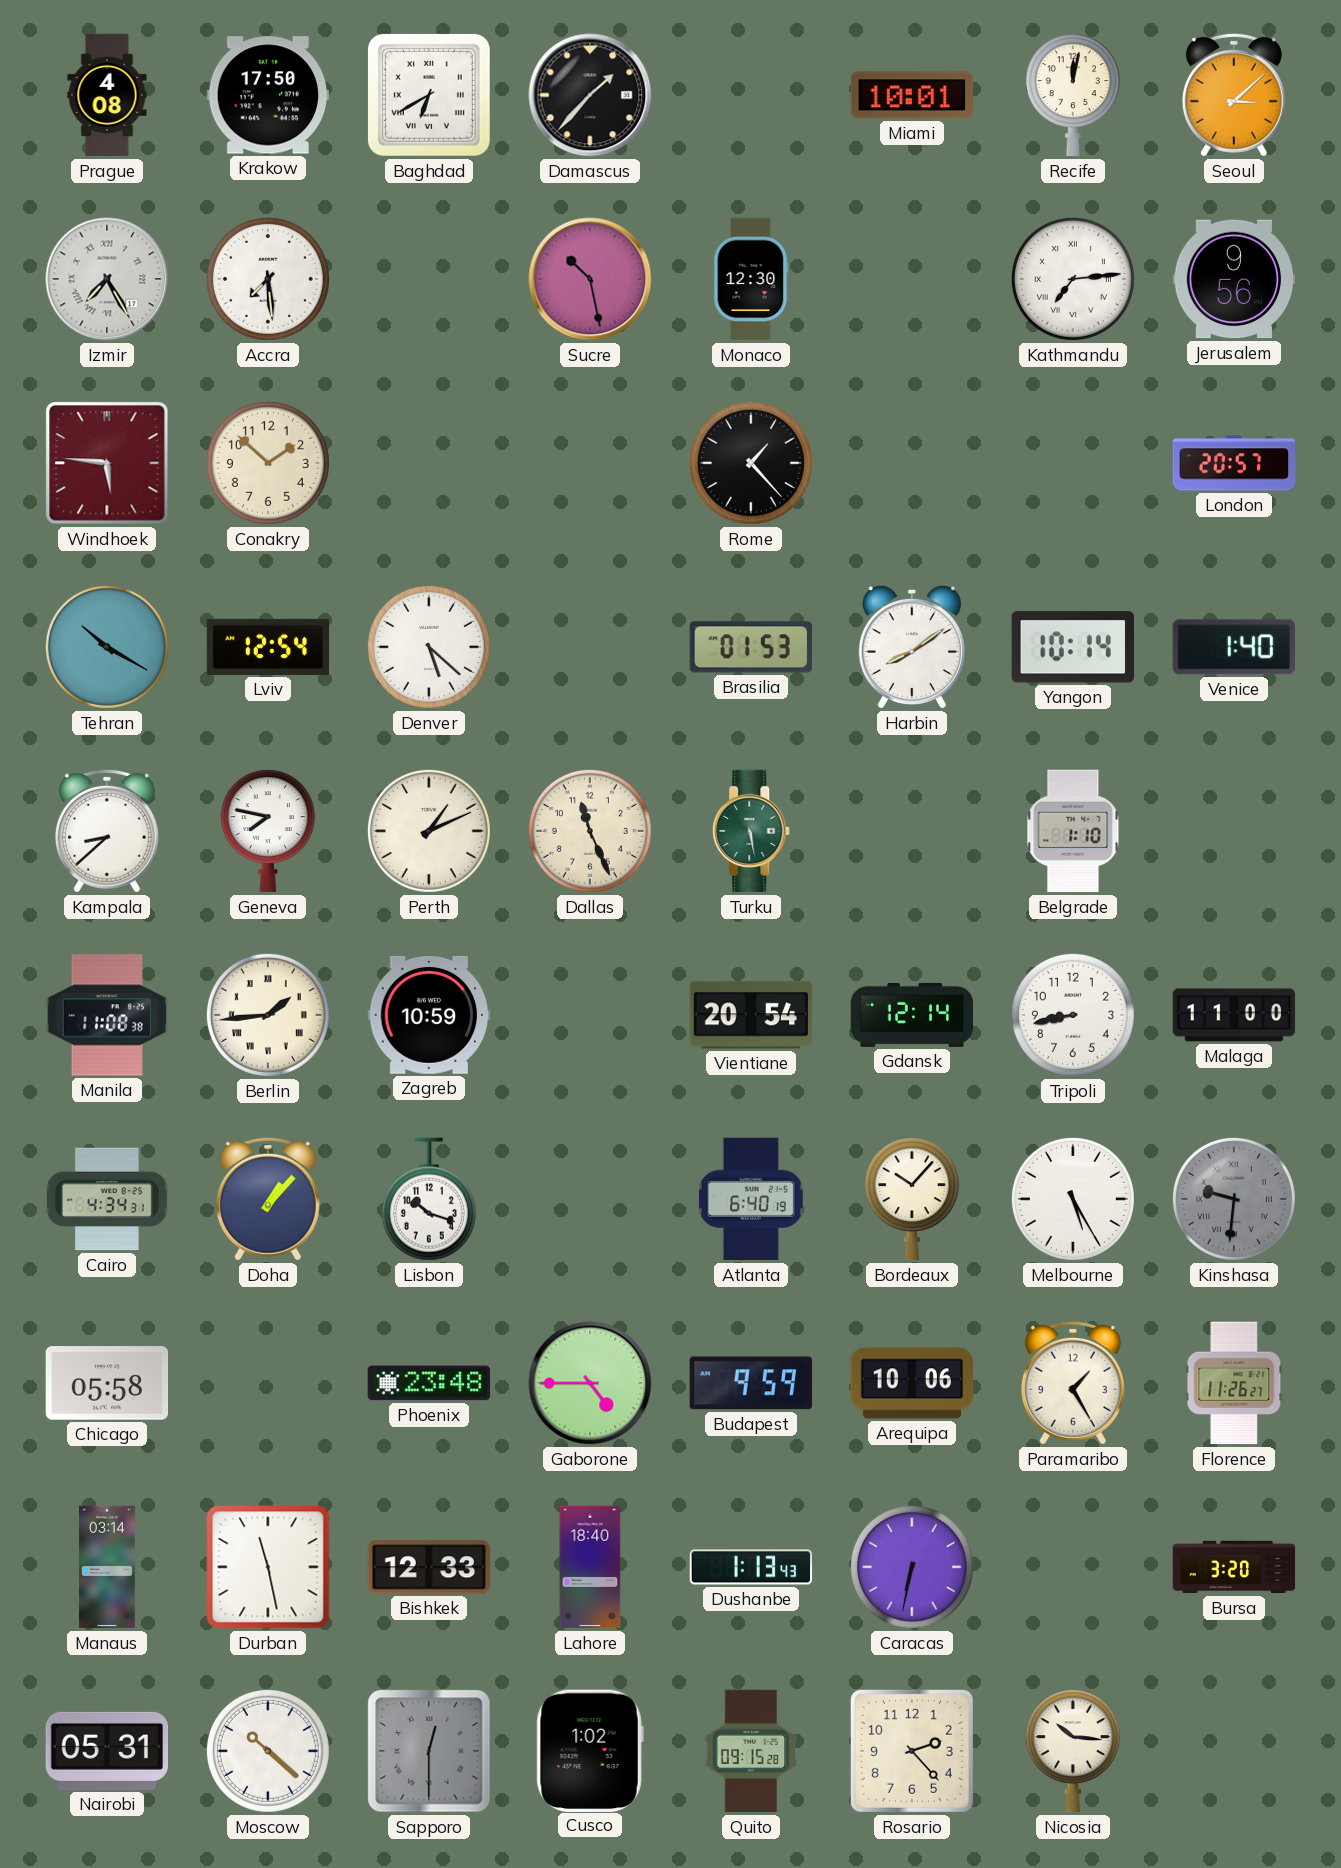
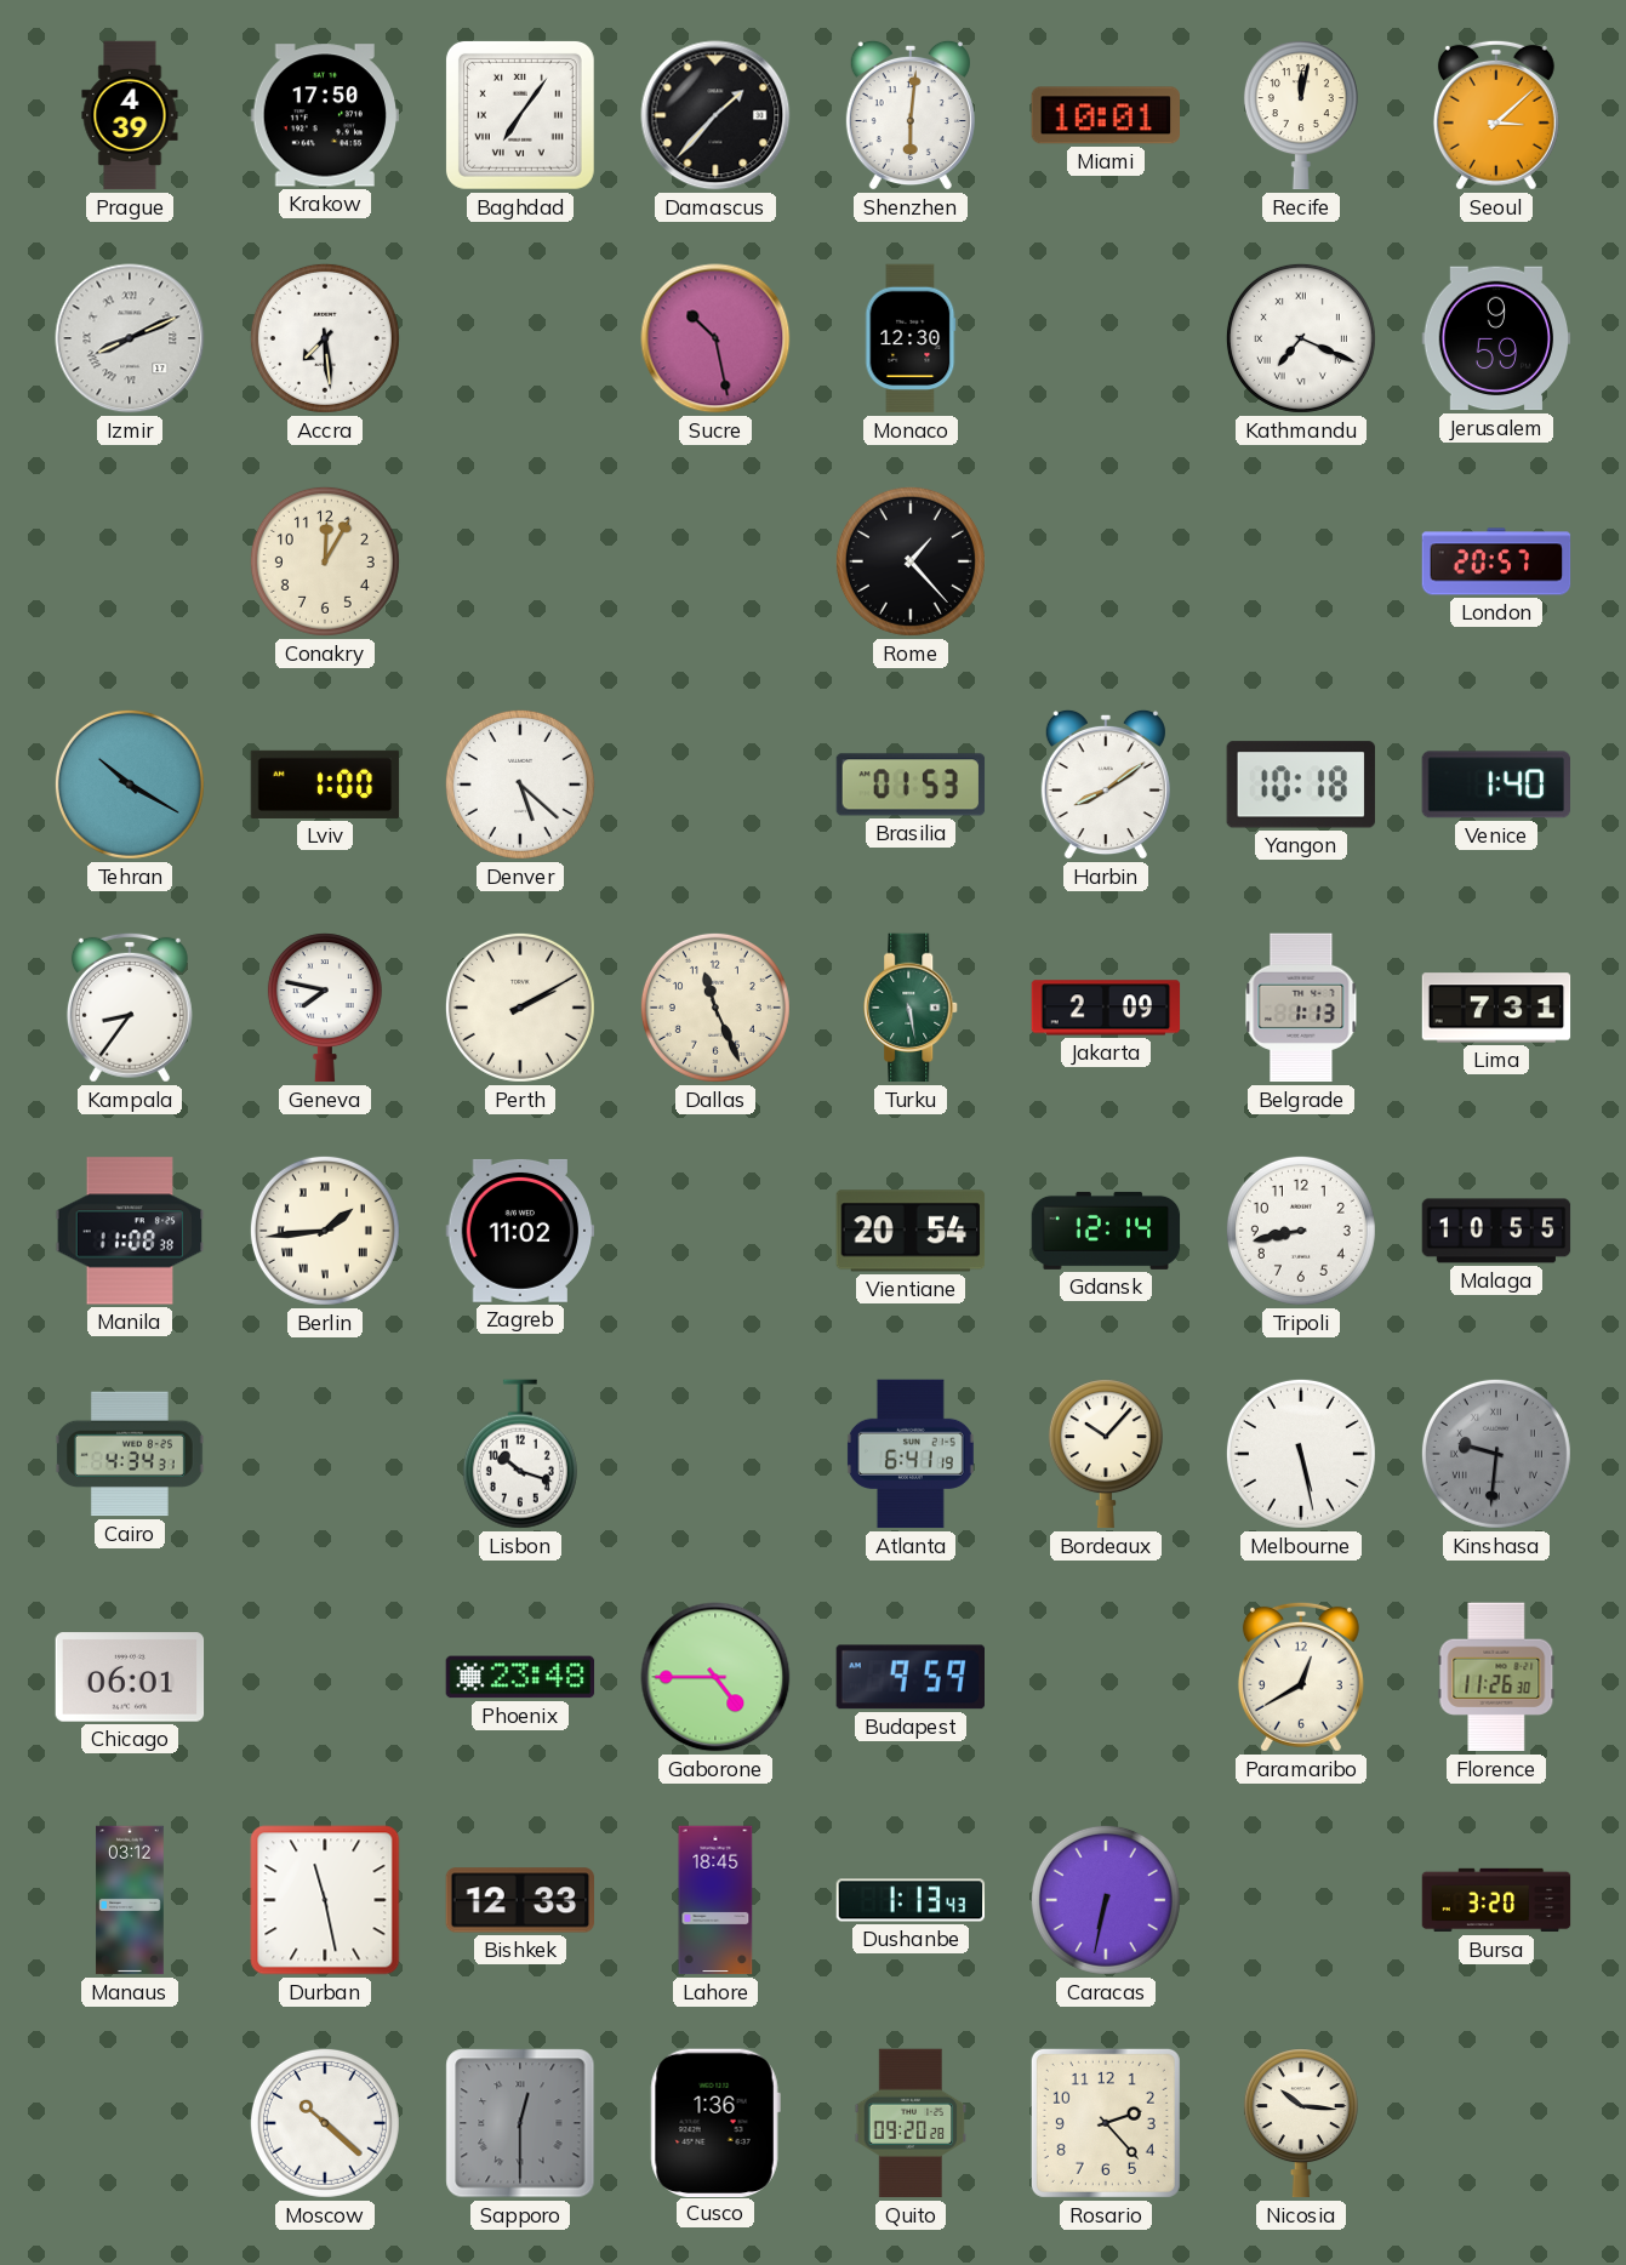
Prague: 4:08 -> 4:39 (130, 115)
Baghdad: 6:40 -> 7:06 (520, 115)
Shenzhen: none -> 6:01 (911, 115)
Izmir: 7:25 -> 8:11 (130, 338)
Kathmandu: 7:14 -> 7:19 (1301, 338)
Jerusalem: 9:56 -> 9:59 (1496, 338)
Windhoek: 5:46 -> none (107, 463)
Conakry: 1:52 -> 12:05 (325, 561)
Lviv: 12:54 -> 1:00 (325, 785)
Yangon: 10:14 -> 10:18 (1301, 785)
Kampala: 8:38 -> 8:36 (130, 1008)
Perth: 1:11 -> 2:10 (520, 1008)
Jakarta: none -> 2:09 (1106, 1008)
Belgrade: 1:10 -> 1:13 (1301, 1008)
Lima: none -> 7:31 (1496, 1008)
Zagreb: 10:59 -> 11:02 (520, 1231)
Malaga: 11:00 -> 10:55 (1496, 1231)
Doha: 1:07 -> none (268, 1199)
Atlanta: 6:40 -> 6:41 (911, 1454)
Melbourne: 5:25 -> 5:28 (1301, 1454)
Chicago: 05:58 -> 06:01 (130, 1677)
Arequipa: 10:06 -> none (912, 1383)
Paramaribo: 1:25 -> 12:40 (1301, 1677)
Florence: 11:26:27 -> 11:26:30 (1496, 1677)
Manaus: 03:14 -> 03:12 (130, 1900)
Lahore: 18:40 -> 18:45 (715, 1900)
Nairobi: 05:31 -> none (107, 1751)
Cusco: 1:02 -> 1:36 (715, 2122)
Quito: 09:15 -> 09:20 (911, 2123)
